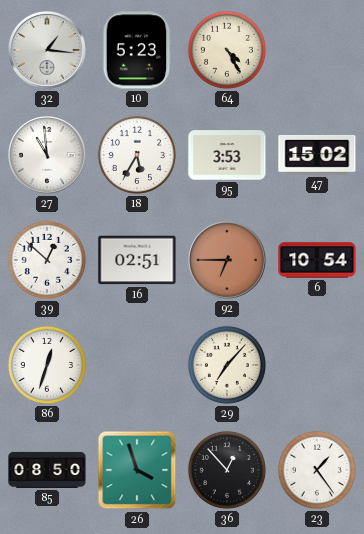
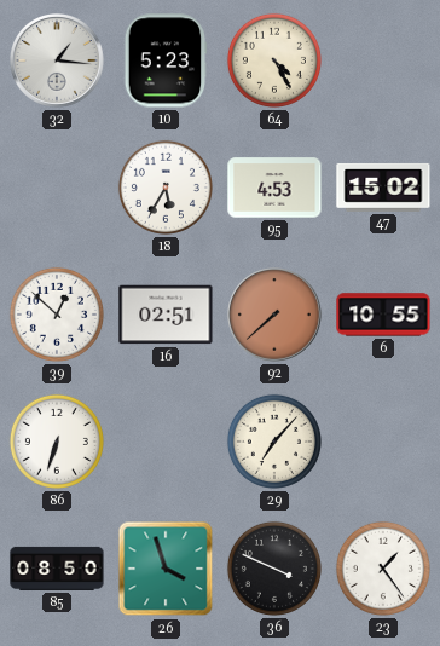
27: 10:59 -> none (48, 156)
95: 3:53 -> 4:53 (274, 188)
92: 6:45 -> 7:38 (276, 316)
6: 10:54 -> 10:55 (383, 315)
86: 12:33 -> 6:33 (57, 442)
36: 12:53 -> 3:49 (274, 569)
